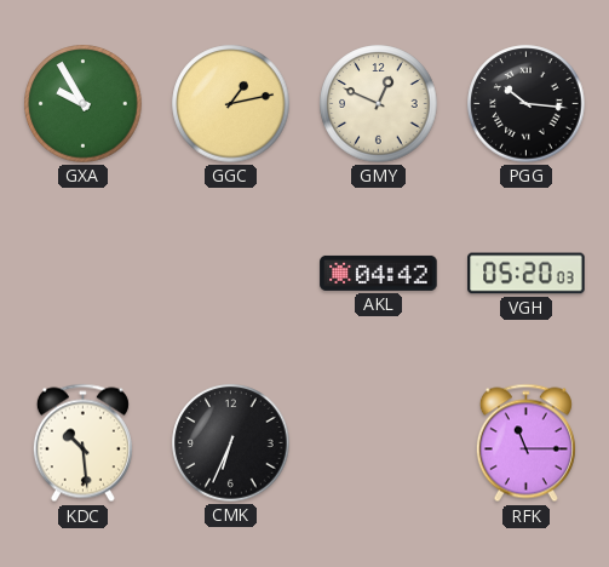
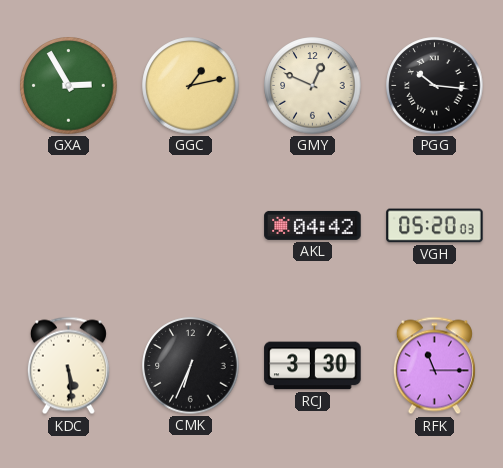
GXA: 9:55 -> 2:55 (69, 86)
KDC: 10:29 -> 5:29 (68, 366)
RCJ: none -> 3:30 (313, 366)
